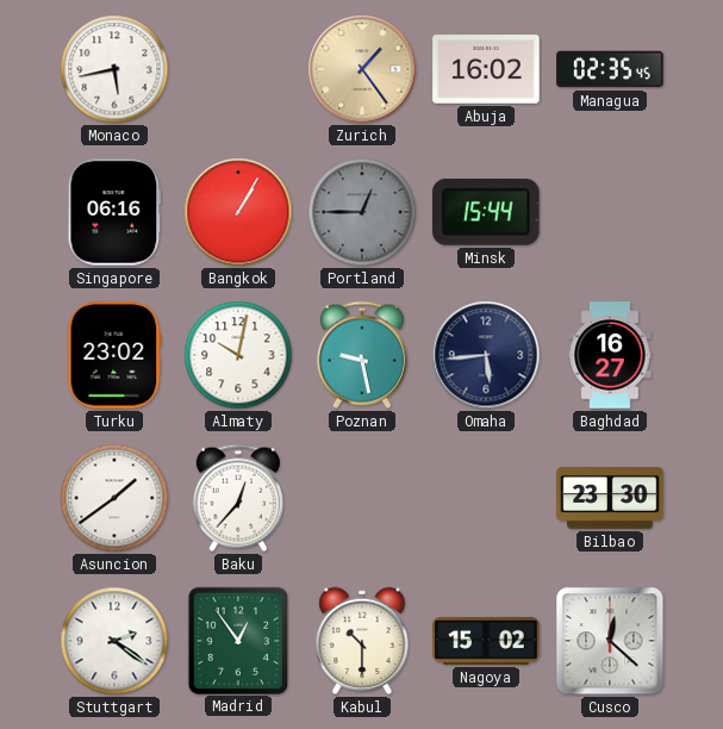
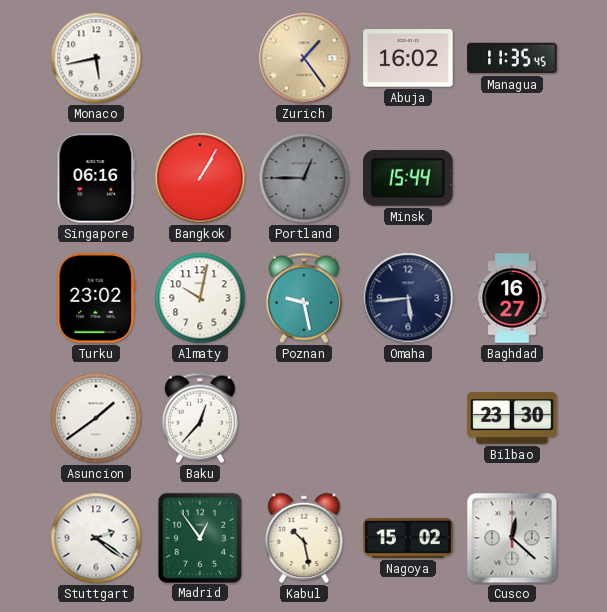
Managua: 02:35 -> 11:35 (512, 58)
Kabul: 10:30 -> 10:28 (304, 538)
